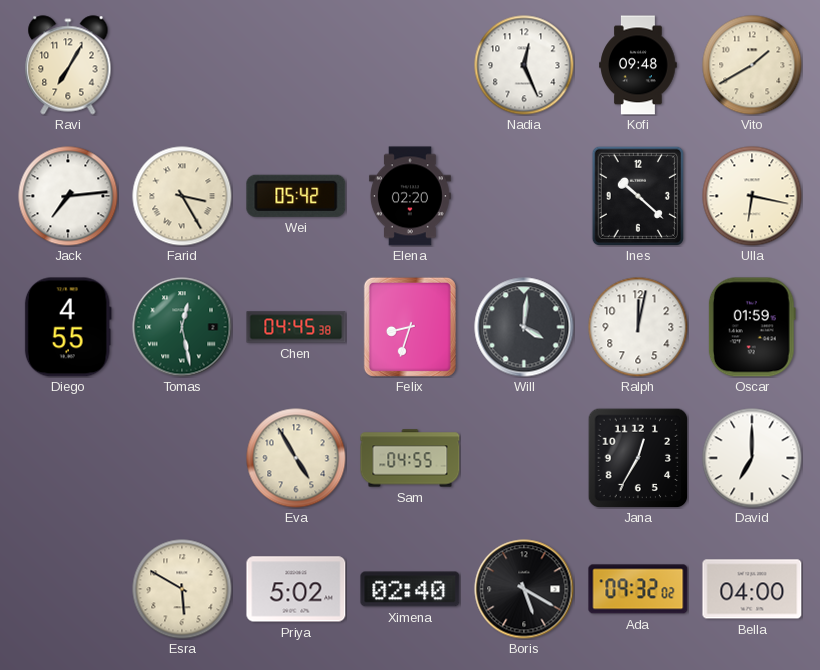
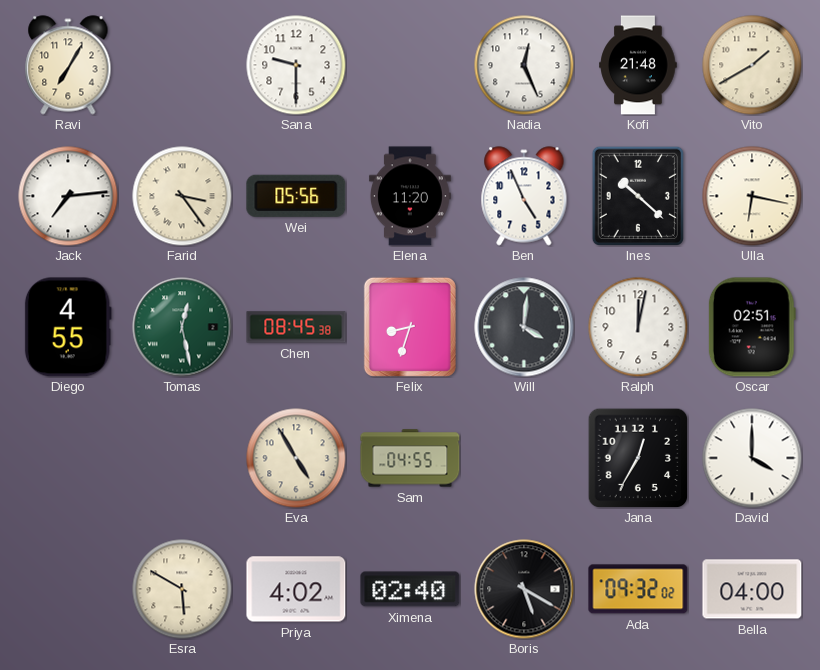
Sana: none -> 9:30 (296, 65)
Kofi: 09:48 -> 21:48 (638, 65)
Farid: 3:25 -> 3:24 (182, 196)
Wei: 05:42 -> 05:56 (296, 196)
Elena: 02:20 -> 11:20 (410, 196)
Ben: none -> 4:56 (524, 196)
Chen: 04:45 -> 08:45 (296, 327)
Oscar: 01:59 -> 02:51 (752, 327)
David: 7:00 -> 4:00 (752, 458)
Priya: 5:02 -> 4:02 (296, 589)
